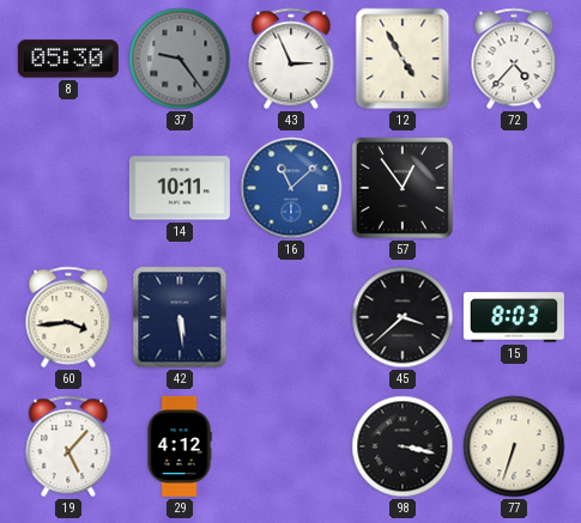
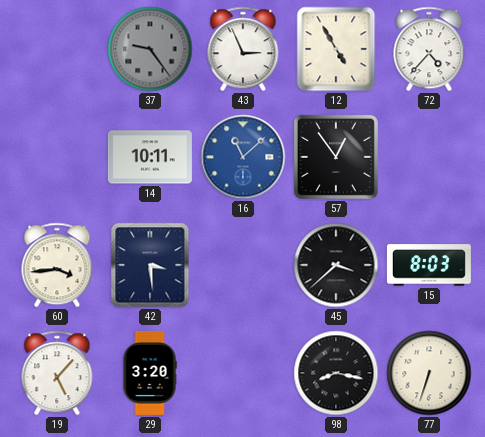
8: 05:30 -> none (68, 59)
42: 5:29 -> 3:29 (150, 265)
29: 4:12 -> 3:20 (150, 373)
98: 3:17 -> 8:17 (336, 373)
